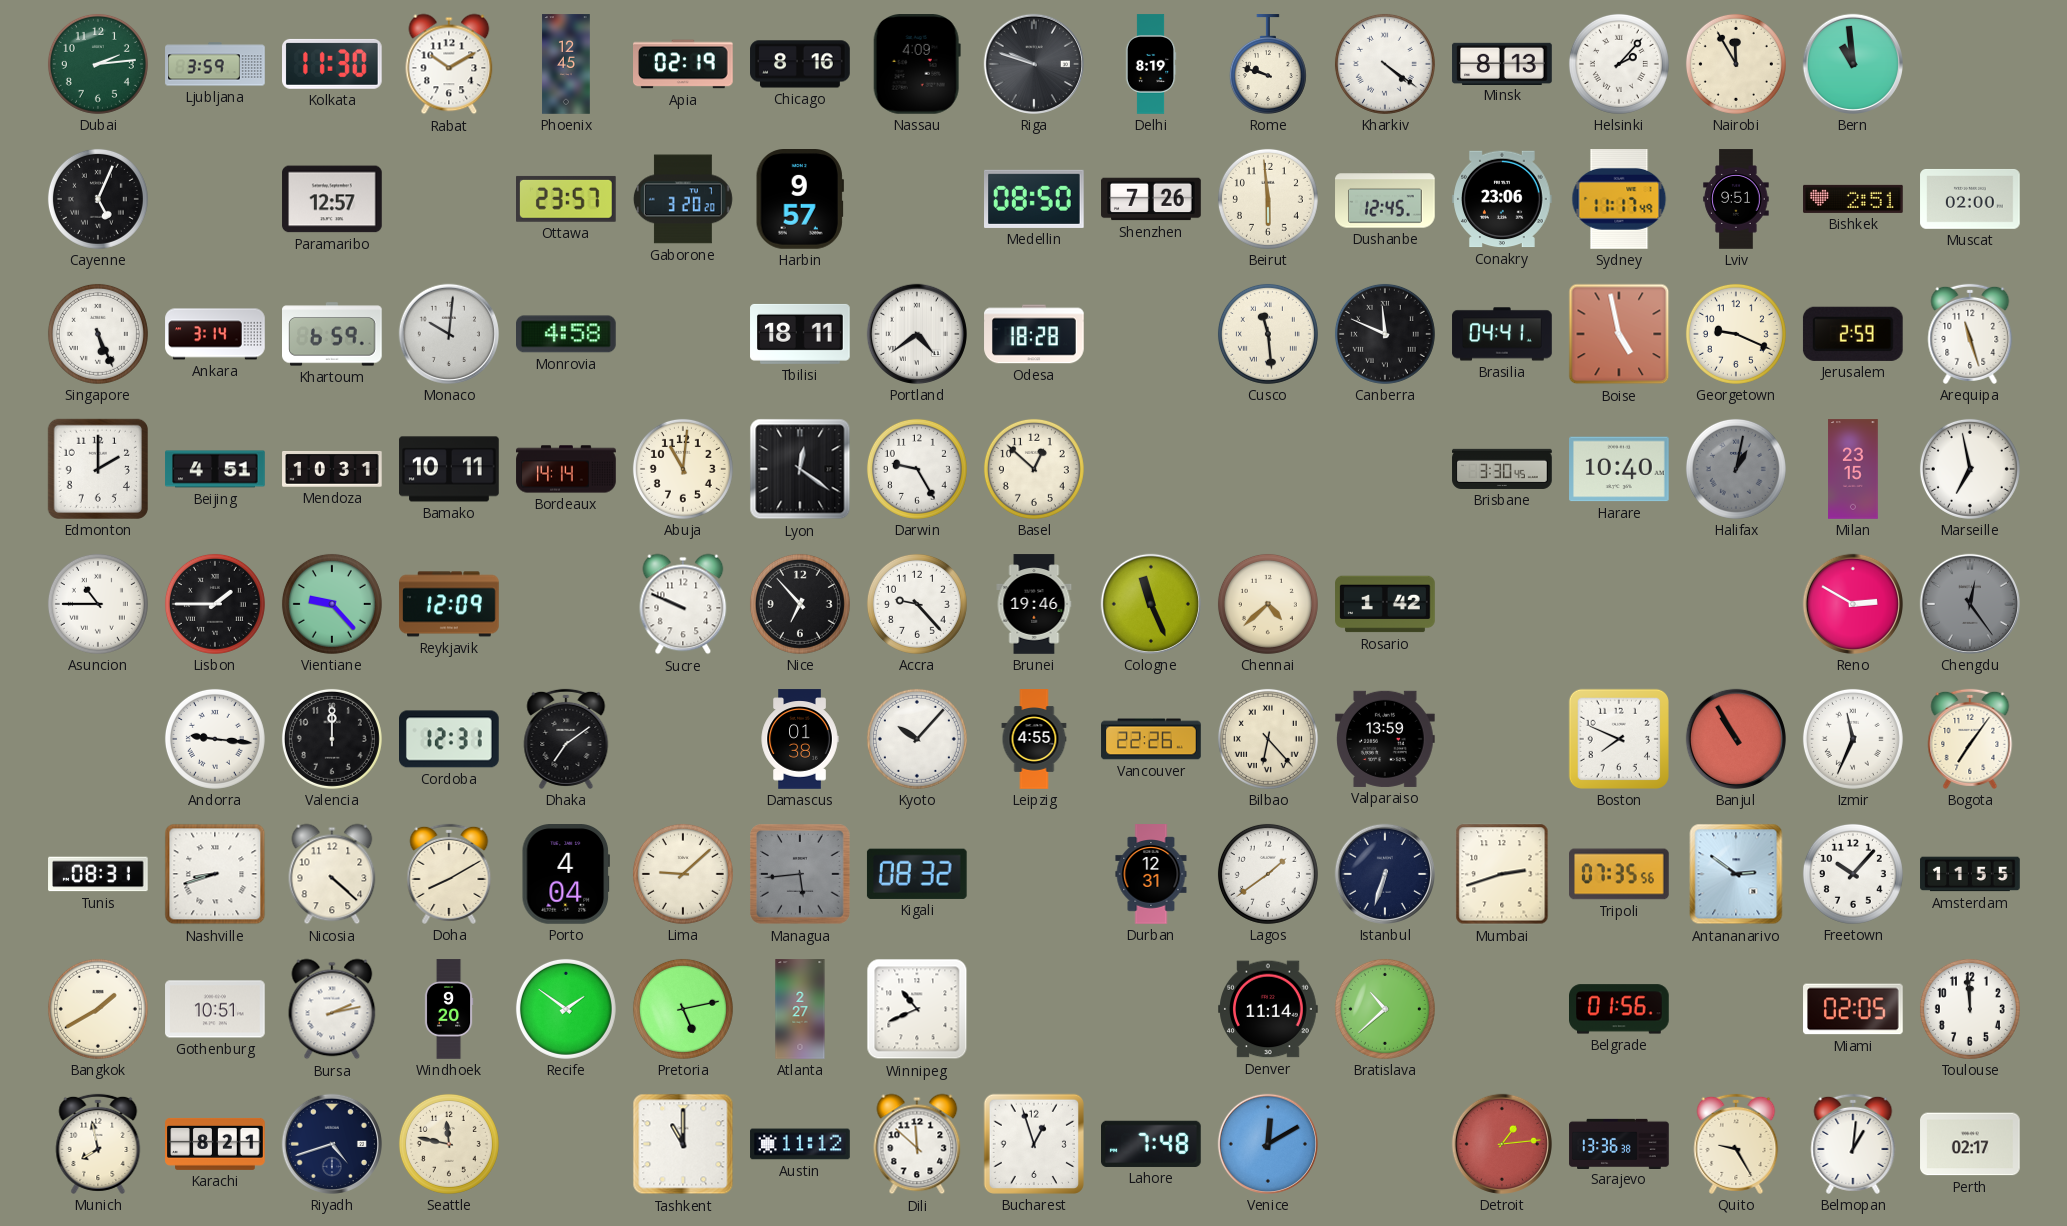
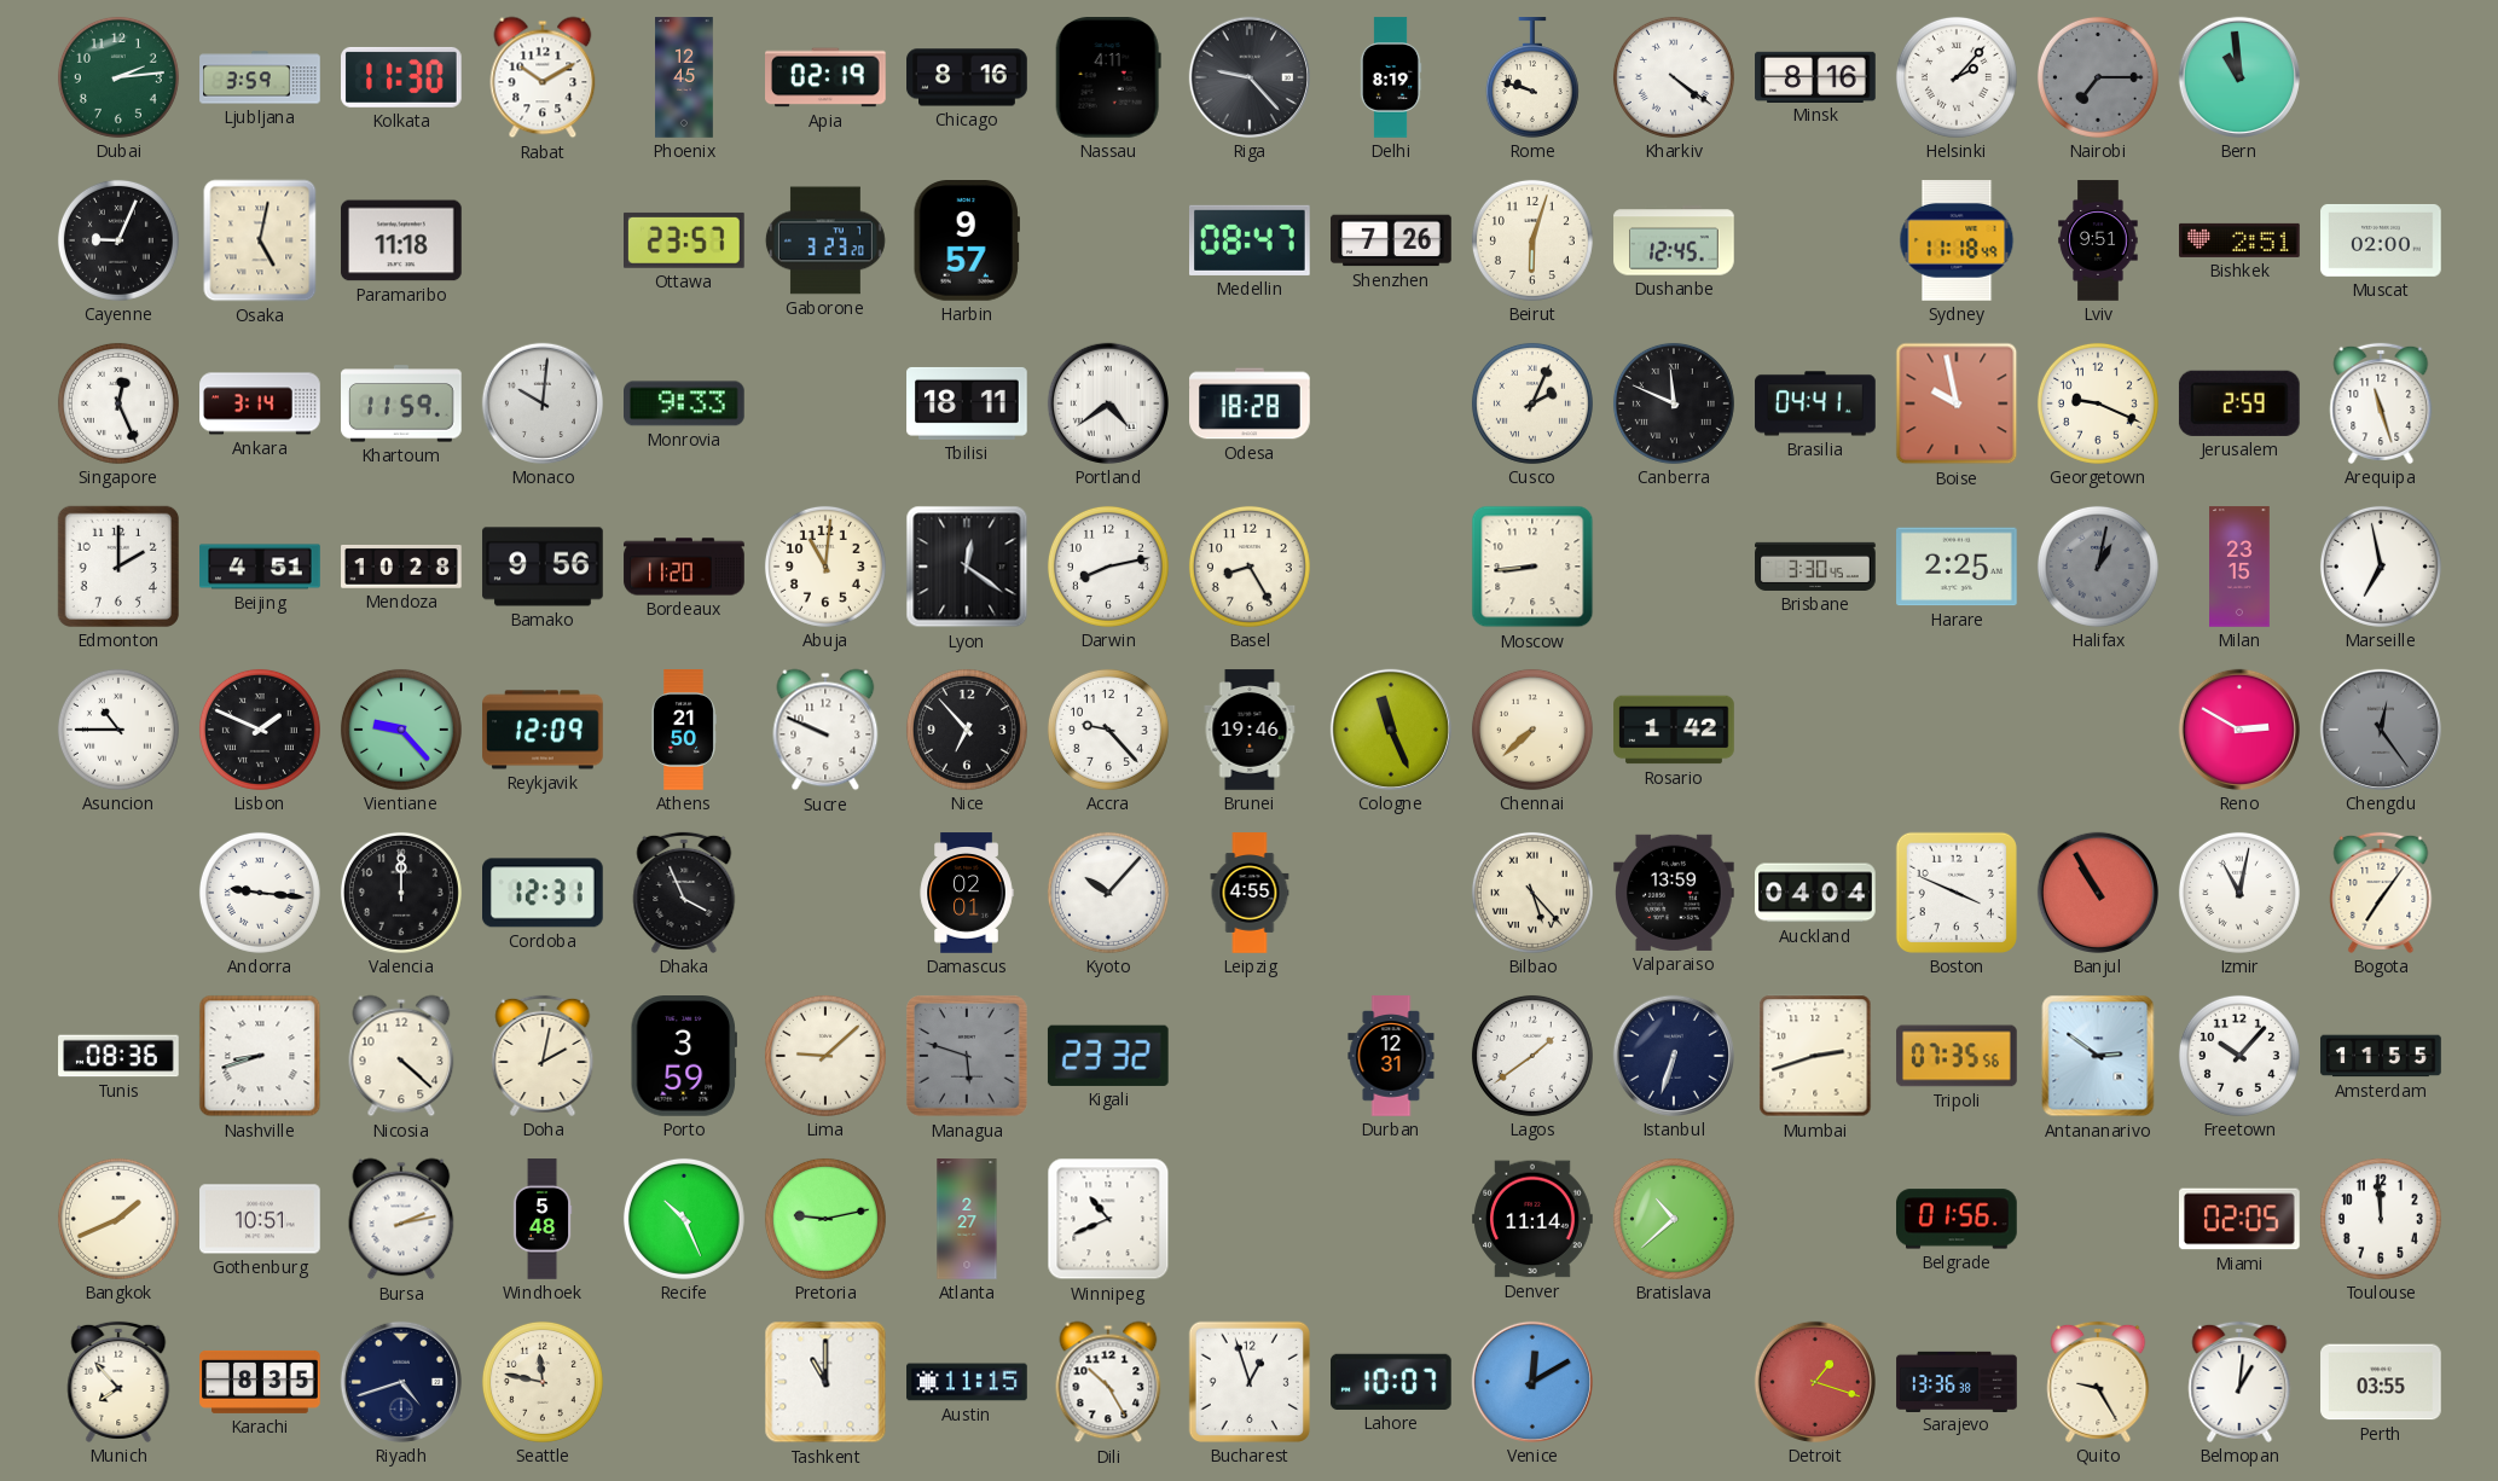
Nassau: 4:09 -> 4:11 (1108, 79)
Riga: 9:48 -> 9:23 (1250, 77)
Minsk: 8:13 -> 8:16 (1815, 76)
Nairobi: 11:55 -> 7:15 (2098, 77)
Nairobi dial: cream -> grey (2098, 77)
Cayenne: 5:04 -> 9:04 (118, 240)
Osaka: none -> 5:02 (260, 240)
Paramaribo: 12:57 -> 11:18 (401, 240)
Gaborone: 3:20 -> 3:23 (825, 240)
Medellin: 08:50 -> 08:47 (1251, 240)
Beirut: 5:59 -> 6:03 (1532, 240)
Conakry: 23:06 -> none (1502, 199)
Sydney: 11:17 -> 11:18 (1957, 240)
Singapore: 5:26 -> 12:26 (118, 403)
Khartoum: 6:59 -> 11:59 (402, 403)
Monrovia: 4:58 -> 9:33 (685, 403)
Cusco: 11:29 -> 2:04 (1532, 403)
Boise: 4:58 -> 9:58 (1957, 403)
Mendoza: 10:31 -> 10:28 (401, 568)
Bamako: 10:11 -> 9:56 (543, 567)
Bordeaux: 14:14 -> 11:20 (684, 567)
Darwin: 9:25 -> 8:13 (1108, 567)
Basel: 12:52 -> 8:25 (1250, 567)
Moscow: none -> 8:44 (1532, 567)
Harare: 10:40 -> 2:25 (1957, 567)
Lisbon: 1:45 -> 1:49 (260, 730)
Athens: none -> 21:50 (684, 730)
Chennai: 4:38 -> 7:38 (1532, 730)
Dhaka: 7:09 -> 3:56 (684, 893)
Damascus: 01:38 -> 02:01 (967, 893)
Vancouver: 22:26 -> none (1151, 739)
Bilbao: 6:23 -> 5:23 (1532, 893)
Auckland: none -> 04:04 (1815, 893)
Boston: 7:49 -> 3:49 (1957, 893)
Izmir: 11:34 -> 11:02 (2239, 893)
Tunis: 08:31 -> 08:36 (118, 1056)
Doha: 8:10 -> 2:02 (543, 1056)
Porto: 4:04 -> 3:59 (683, 1057)
Managua: 5:44 -> 5:48 (967, 1056)
Kigali: 08:32 -> 23:32 (1108, 1056)
Bangkok: 1:40 -> 1:41 (118, 1219)
Windhoek: 9:20 -> 5:48 (543, 1219)
Recife: 1:51 -> 10:26 (684, 1219)
Pretoria: 5:13 -> 9:13 (825, 1219)
Munich: 7:58 -> 7:53 (118, 1382)
Karachi: 8:21 -> 8:35 (260, 1382)
Austin: 11:12 -> 11:15 (967, 1382)
Dili: 11:52 -> 10:25 (1108, 1382)
Lahore: 7:48 -> 10:07 (1392, 1382)
Detroit: 1:14 -> 1:18 (1815, 1382)
Perth: 02:17 -> 03:55 (2381, 1382)
